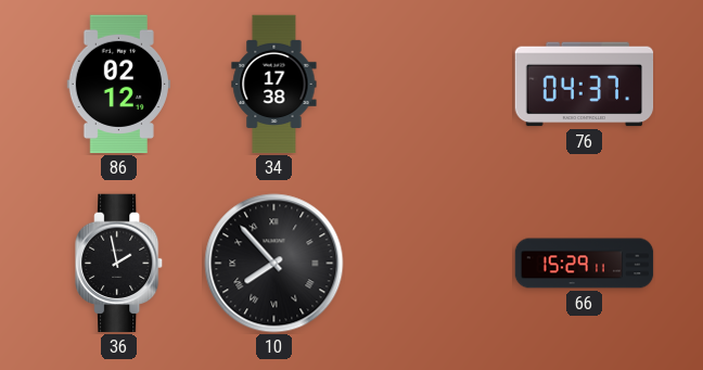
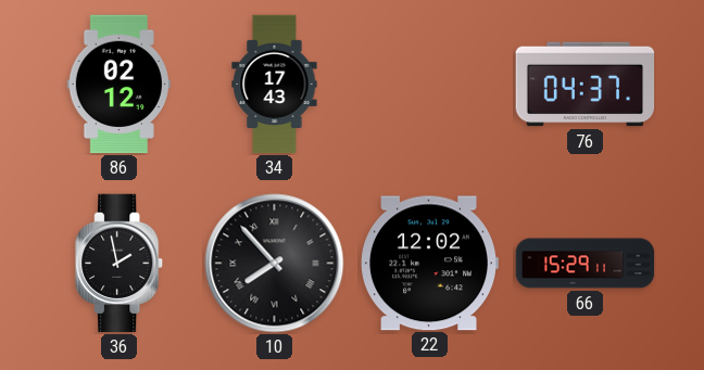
34: 17:38 -> 17:43 (275, 85)
22: none -> 12:02 (429, 264)
